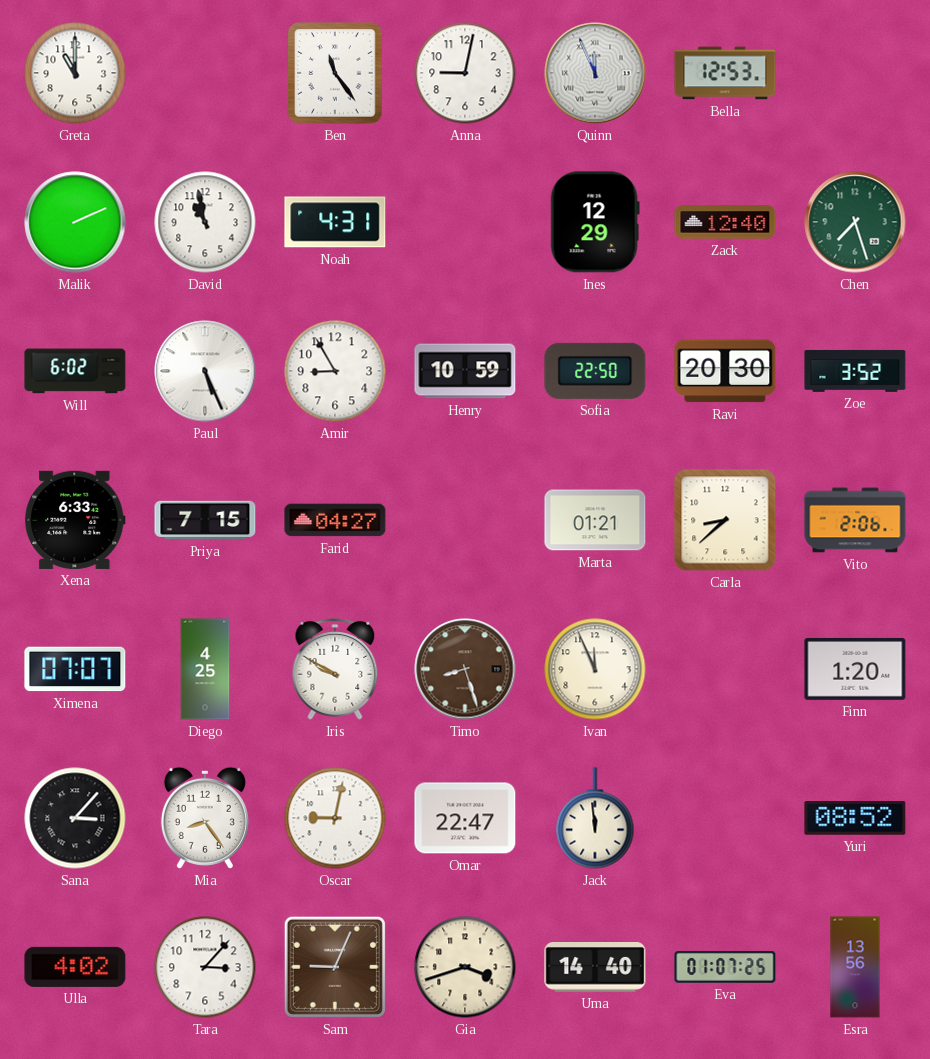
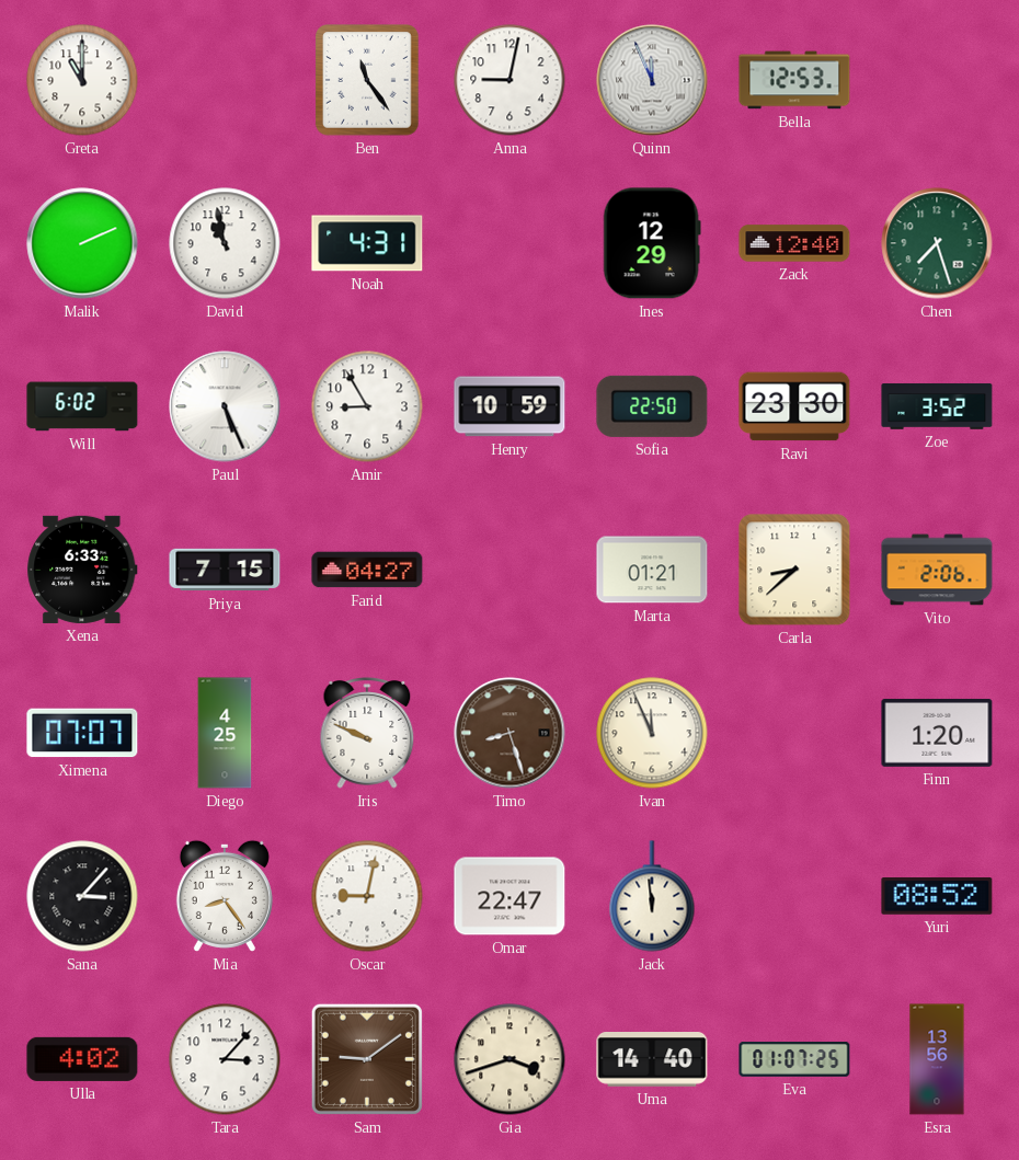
Ravi: 20:30 -> 23:30 (794, 406)
Iris: 9:50 -> 9:49 (367, 733)
Sam: 9:04 -> 9:09 (367, 1059)
